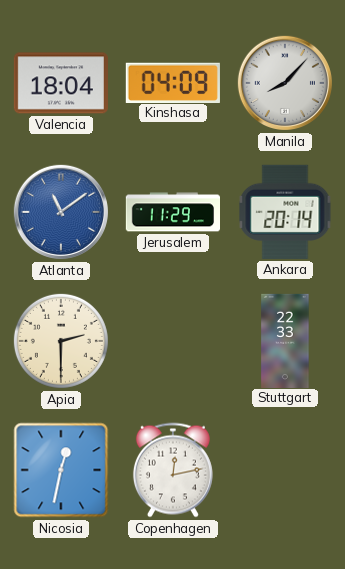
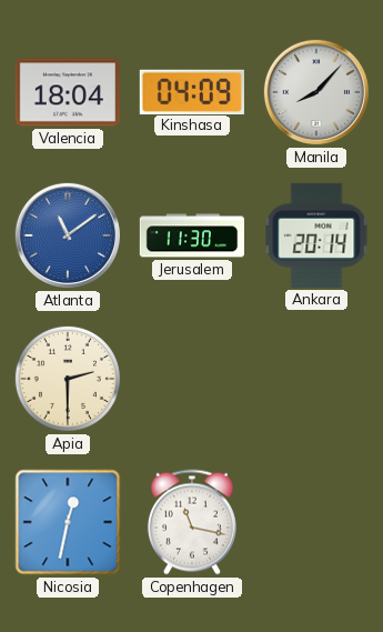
Jerusalem: 11:29 -> 11:30 (191, 235)
Stuttgart: 22:33 -> none (285, 340)
Copenhagen: 12:13 -> 11:17 (192, 522)
